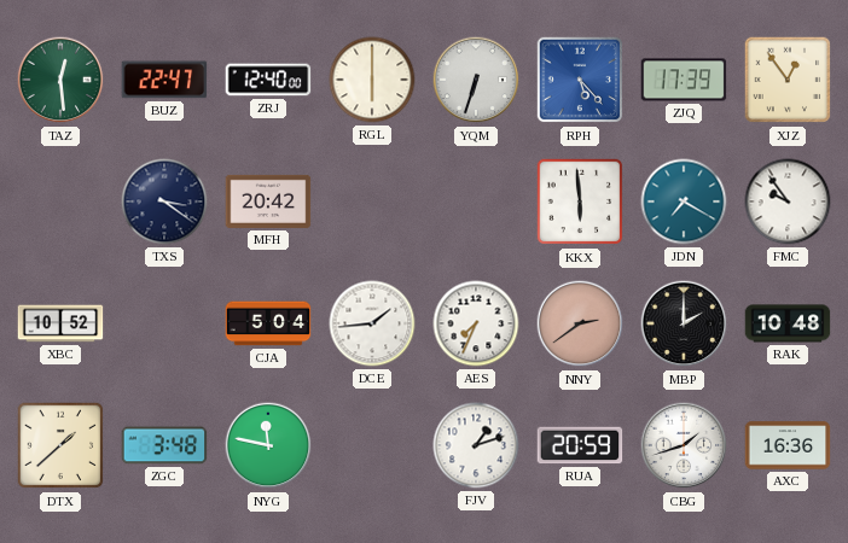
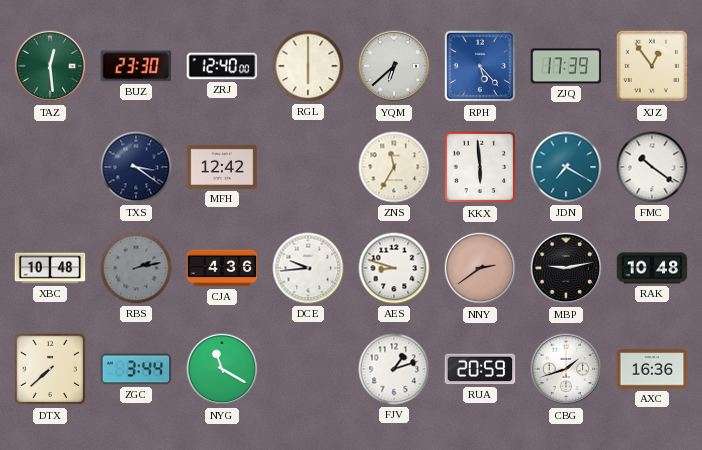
BUZ: 22:47 -> 23:30 (136, 66)
YQM: 6:33 -> 6:38 (394, 66)
MFH: 20:42 -> 12:42 (222, 167)
ZNS: none -> 11:35 (394, 167)
FMC: 9:54 -> 10:21 (652, 167)
XBC: 10:52 -> 10:48 (50, 268)
RBS: none -> 2:13 (136, 268)
CJA: 5:04 -> 4:36 (222, 268)
DCE: 1:44 -> 9:44 (308, 268)
AES: 7:34 -> 8:48 (394, 268)
MBP: 2:00 -> 9:13 (566, 268)
DTX: 1:38 -> 7:38 (50, 369)
ZGC: 3:48 -> 3:44 (136, 369)
NYG: 11:47 -> 11:20 (222, 369)
